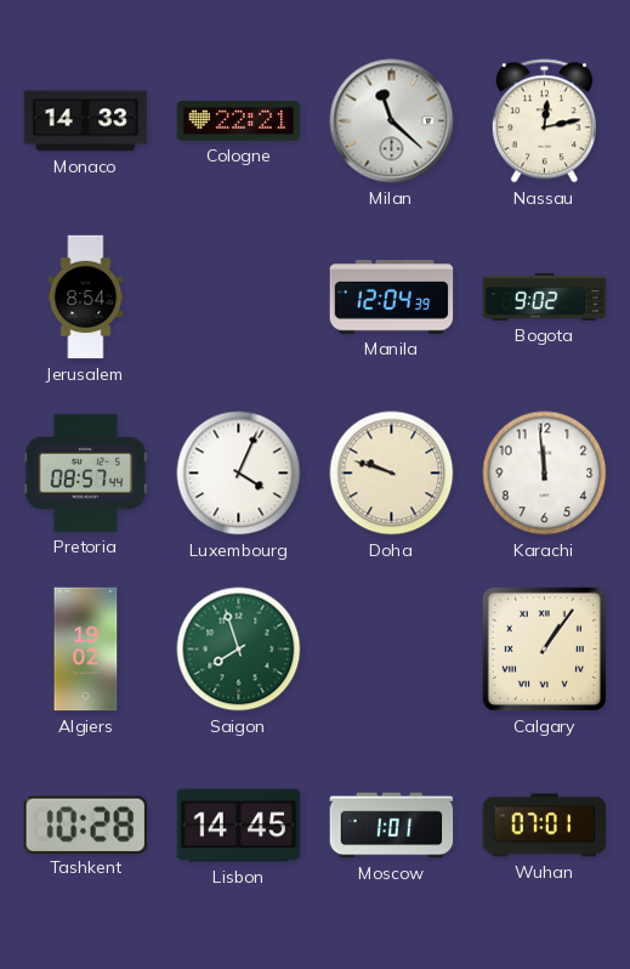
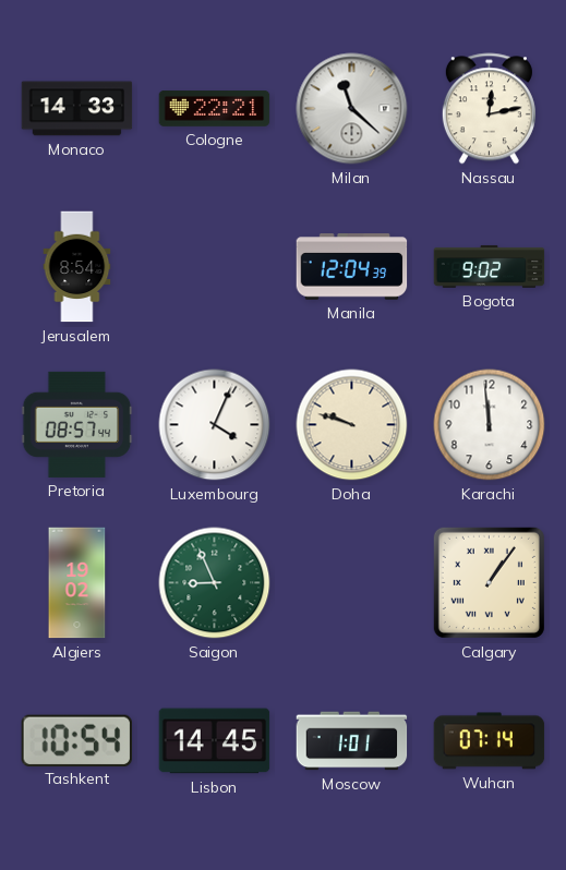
Saigon: 7:57 -> 8:56 (215, 583)
Tashkent: 10:28 -> 10:54 (76, 740)
Wuhan: 07:01 -> 07:14 (490, 741)
